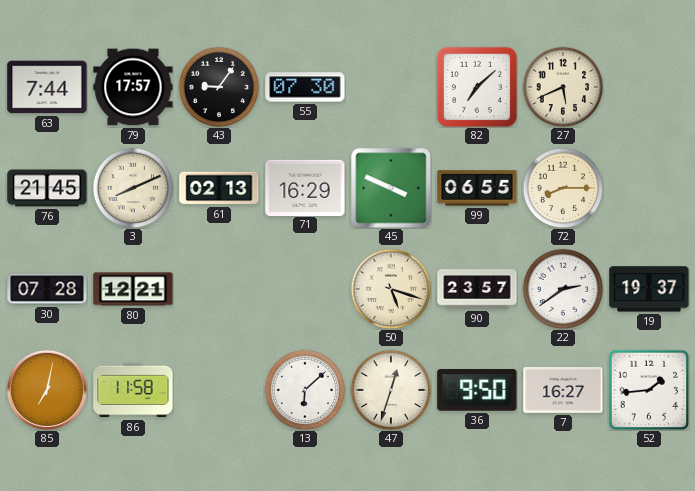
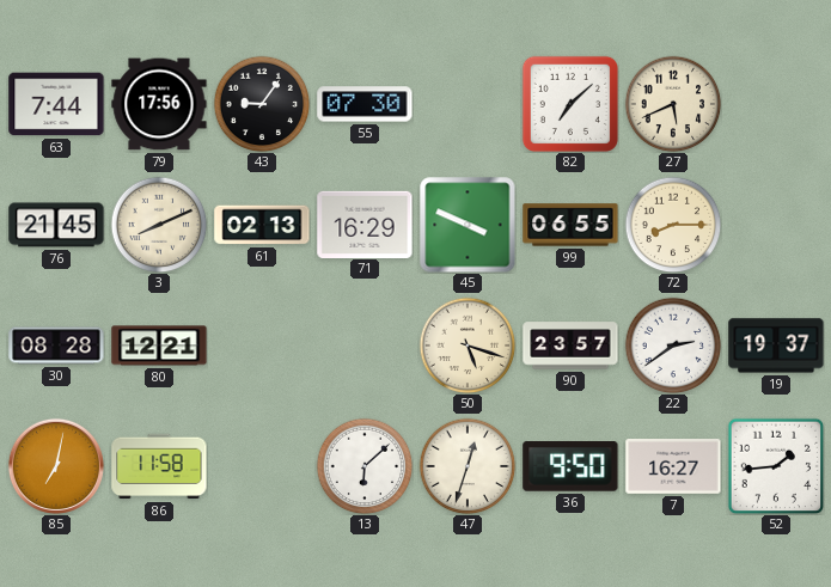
79: 17:57 -> 17:56 (159, 104)
30: 07:28 -> 08:28 (56, 346)
